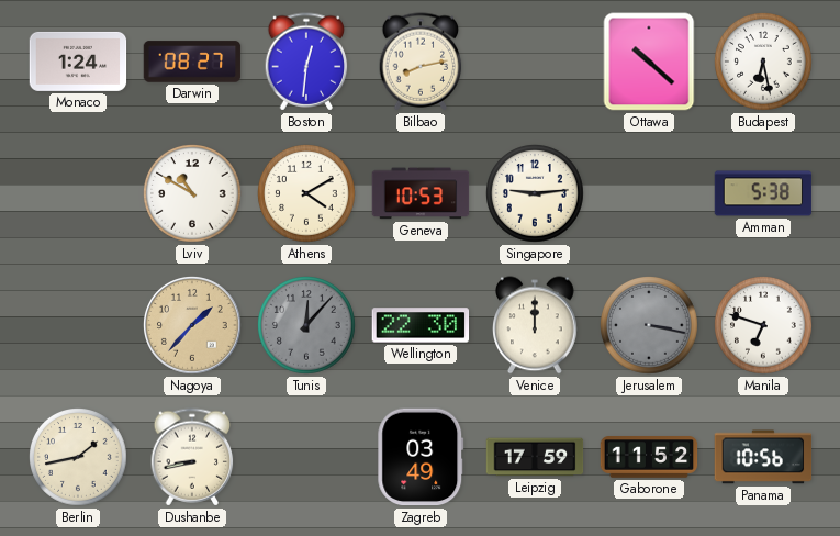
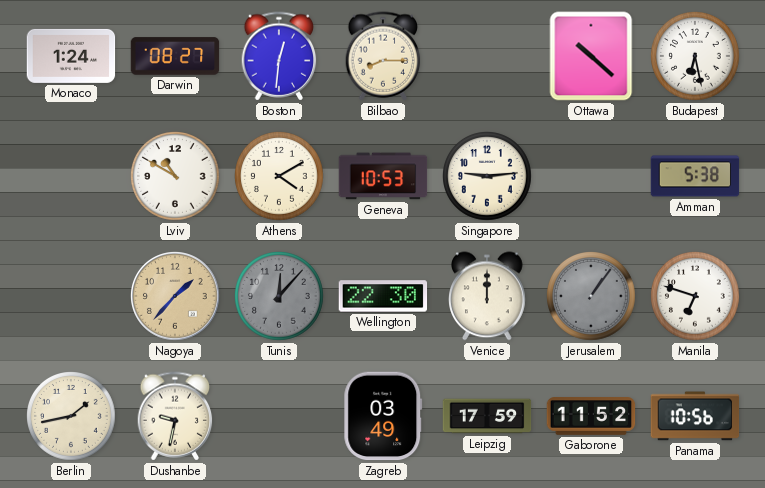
Bilbao: 8:13 -> 8:15 (383, 56)
Jerusalem: 3:17 -> 1:06 (592, 297)
Dushanbe: 8:43 -> 9:32 (175, 416)
